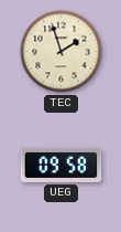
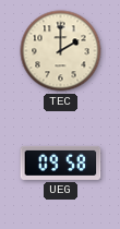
TEC: 1:57 -> 2:00 (61, 51)
